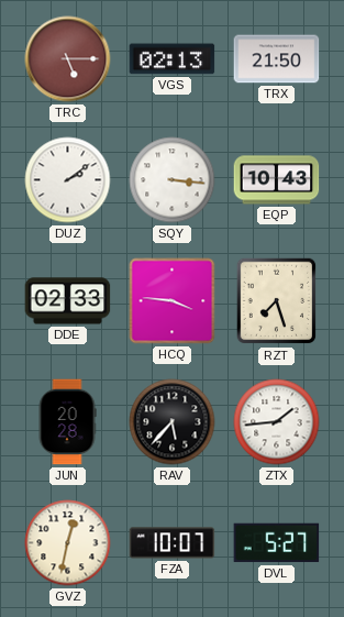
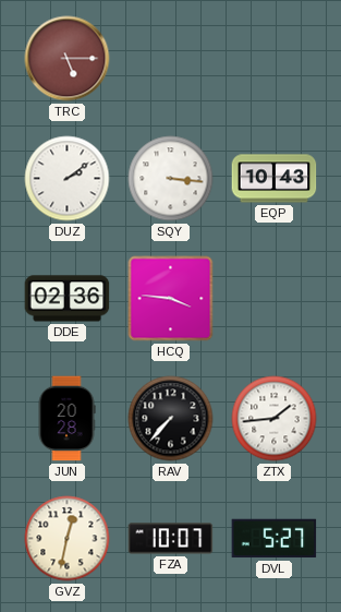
VGS: 02:13 -> none (173, 59)
TRX: 21:50 -> none (277, 59)
DDE: 02:33 -> 02:36 (68, 299)
RZT: 7:27 -> none (277, 301)
RAV: 5:37 -> 7:37 (171, 419)
